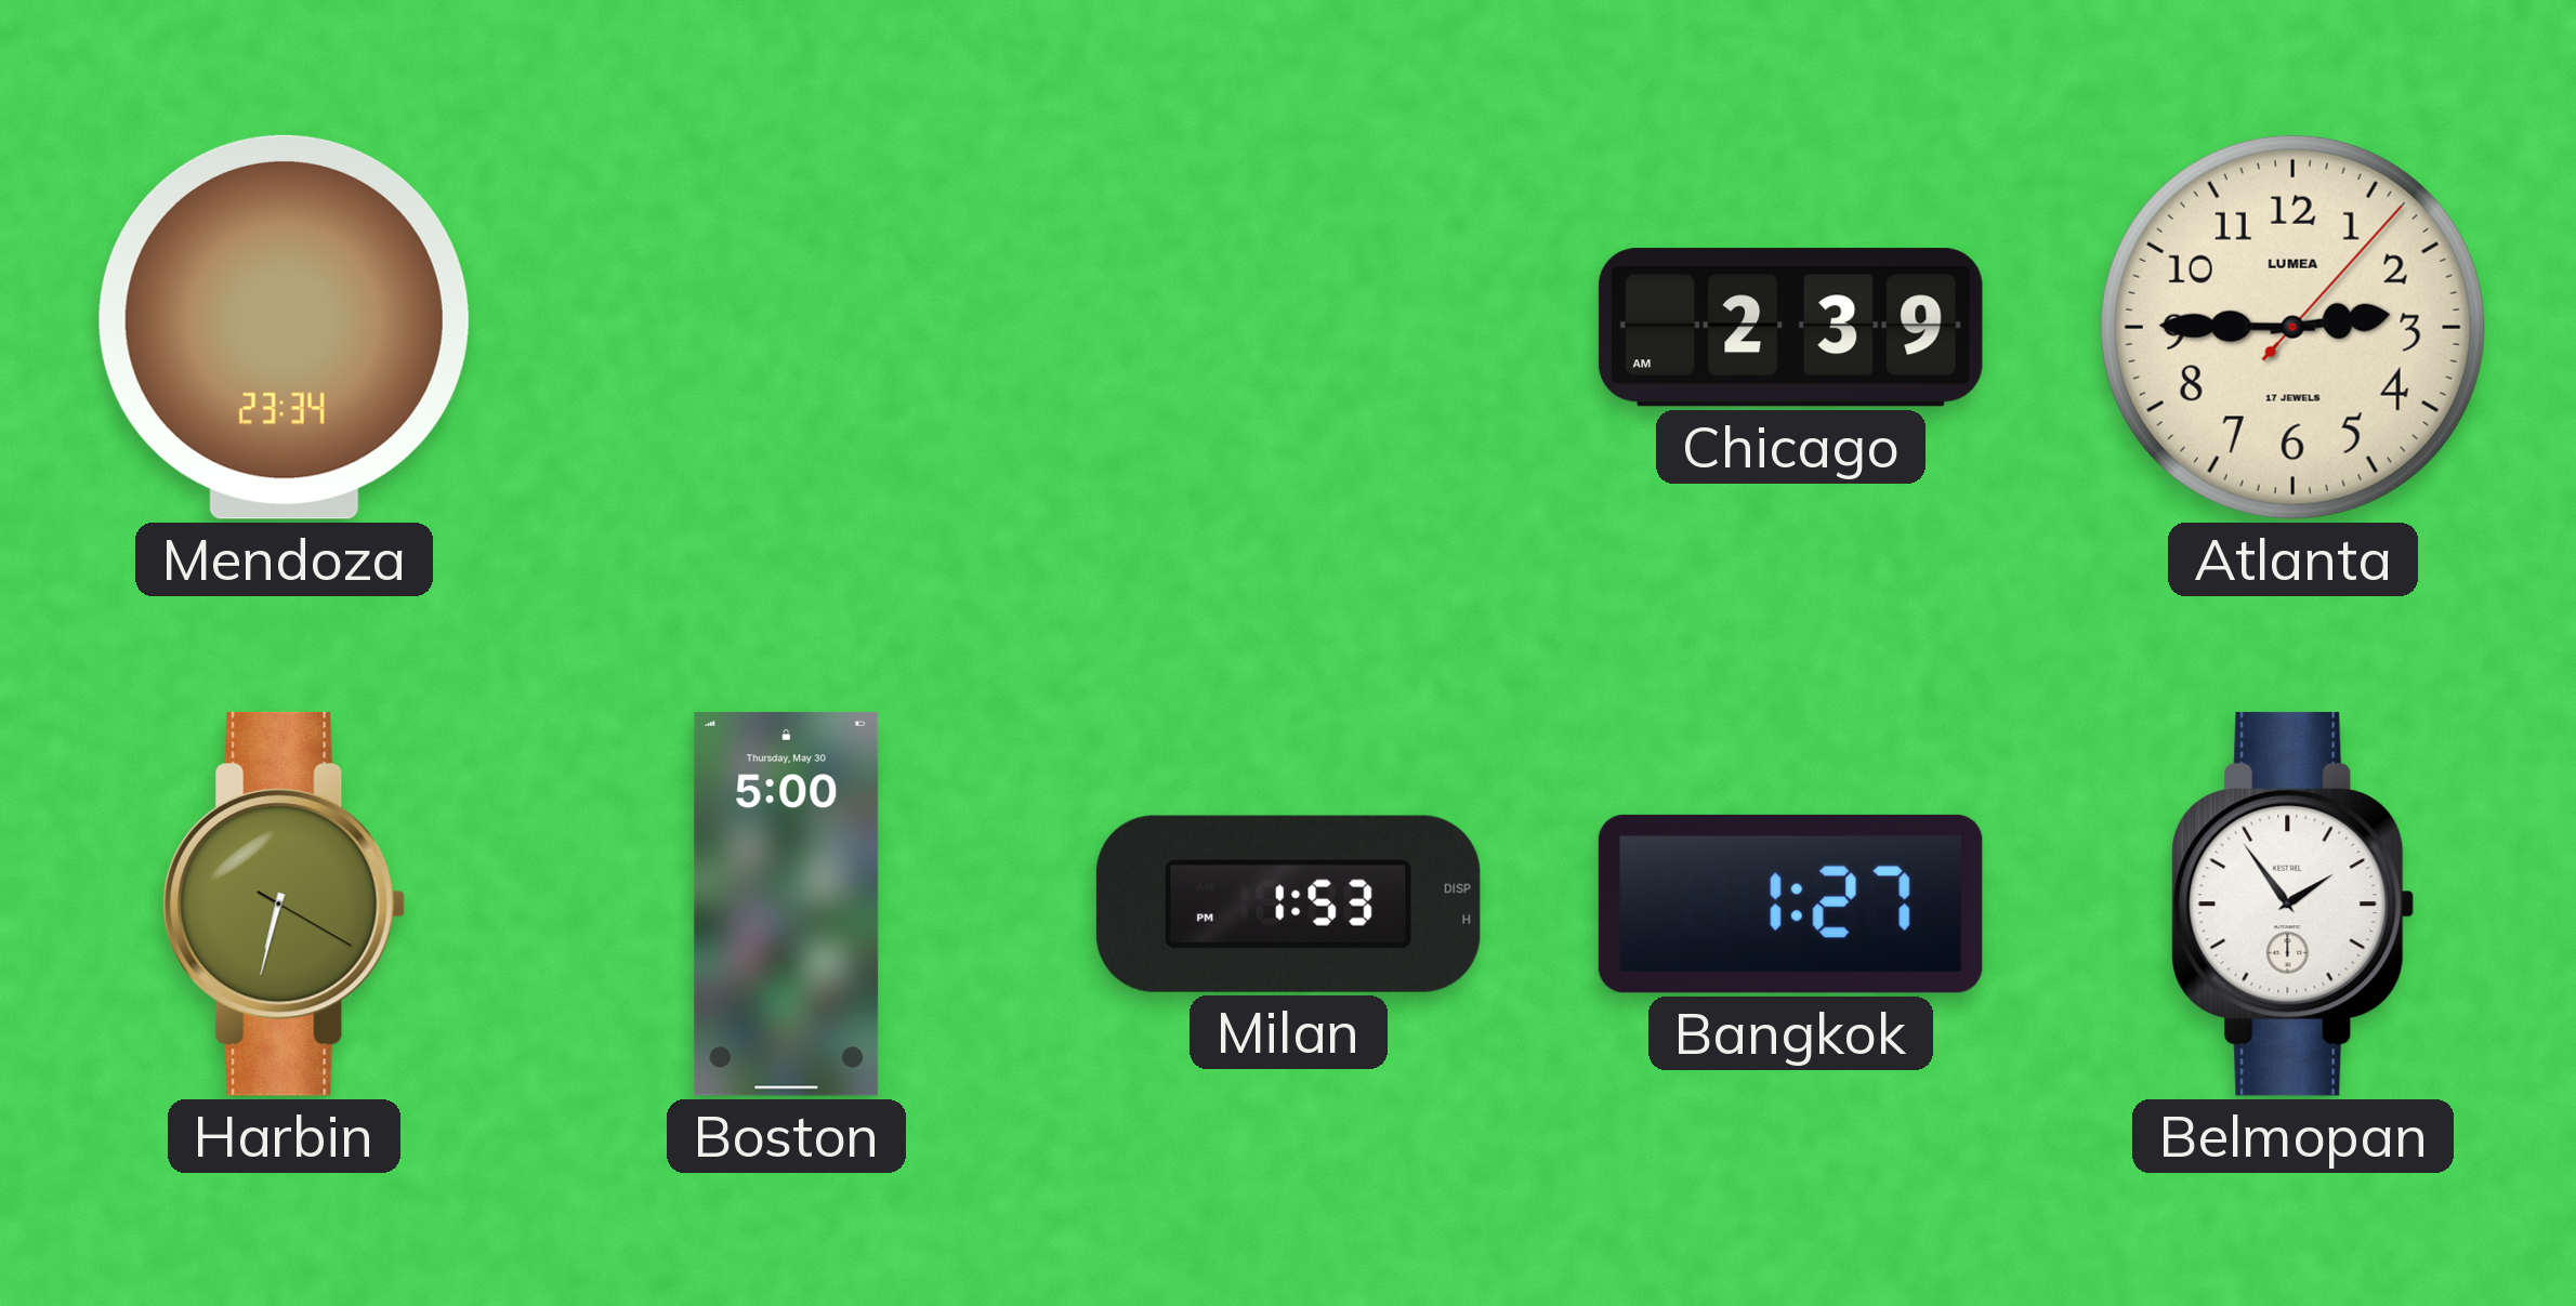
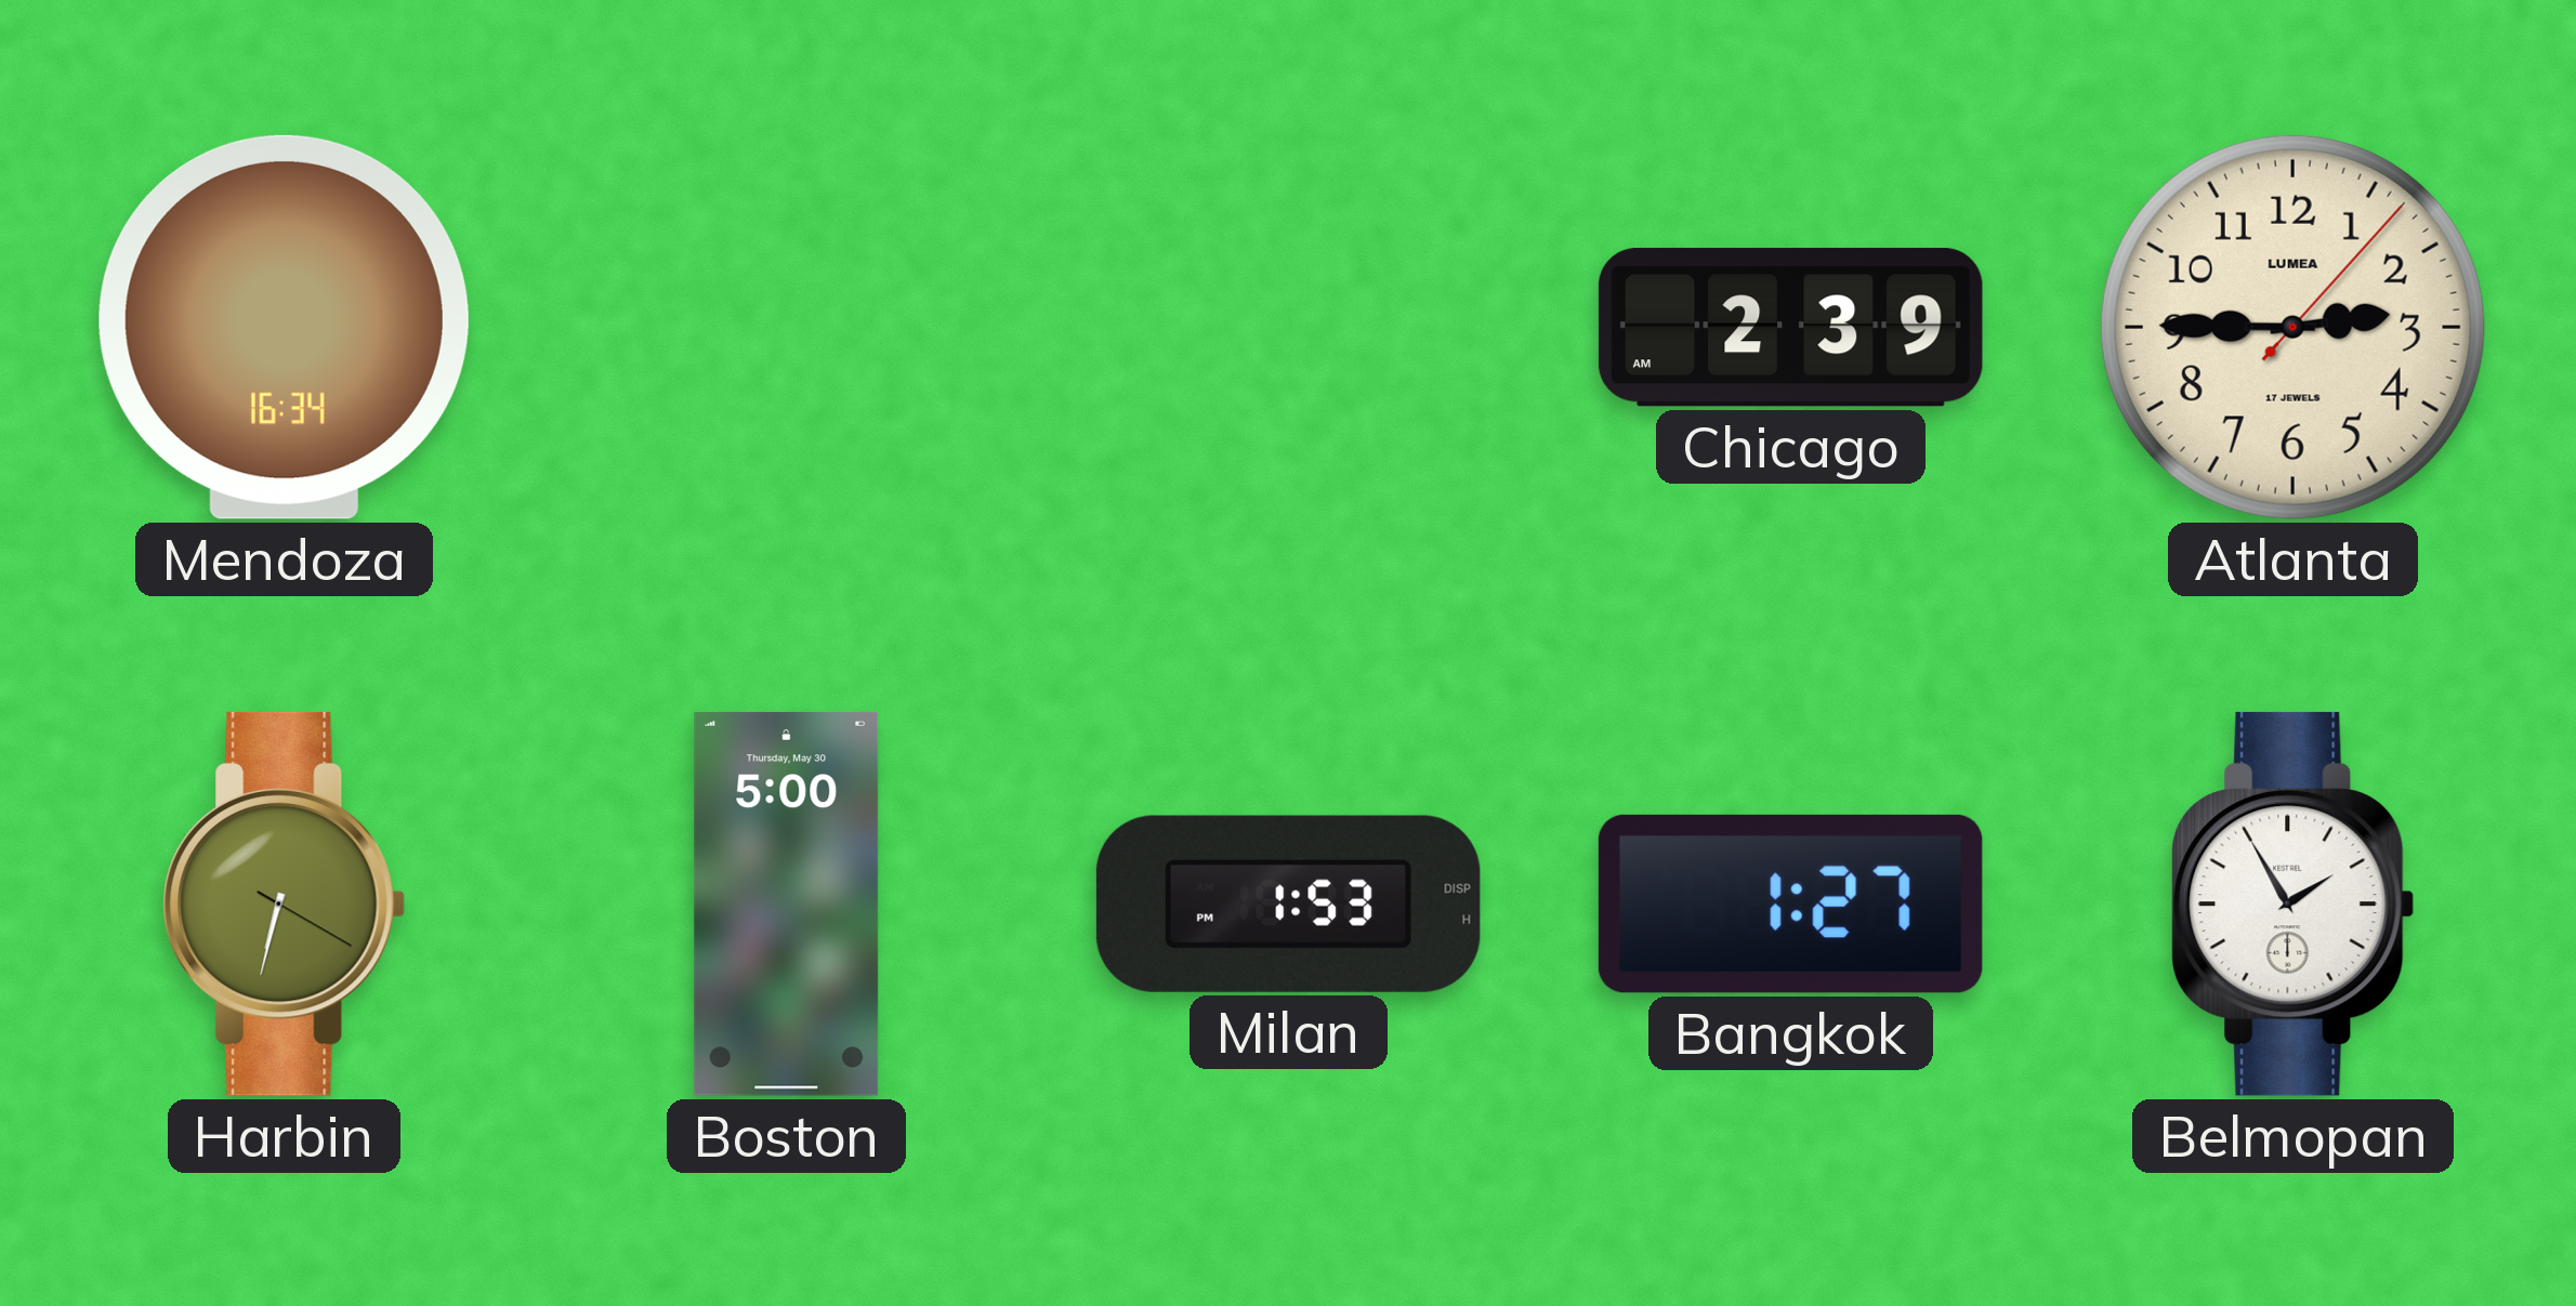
Mendoza: 23:34 -> 16:34 (284, 327)
Belmopan: 1:54 -> 1:55 (2294, 903)
